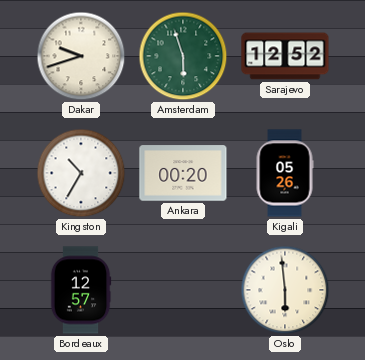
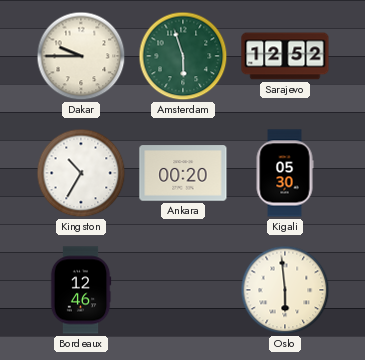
Dakar: 9:42 -> 9:45 (81, 56)
Kigali: 05:26 -> 05:30 (285, 173)
Bordeaux: 12:57 -> 12:46 (81, 290)
